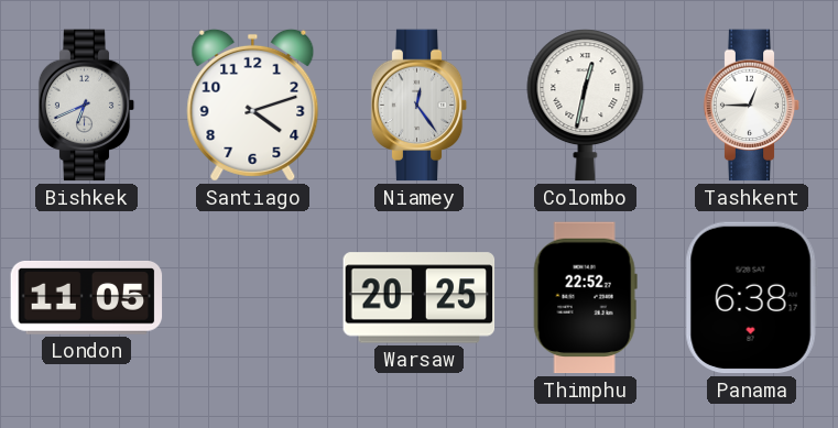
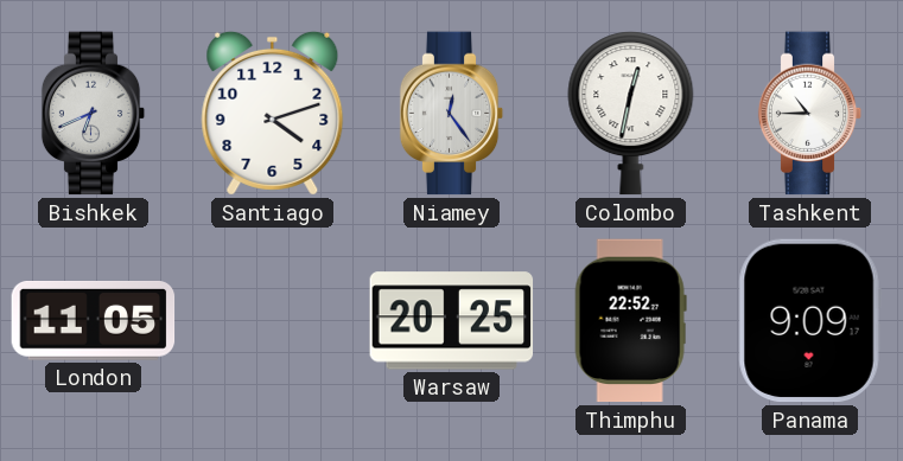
Tashkent: 12:45 -> 10:45 (810, 114)
Panama: 6:38 -> 9:09 (809, 321)
